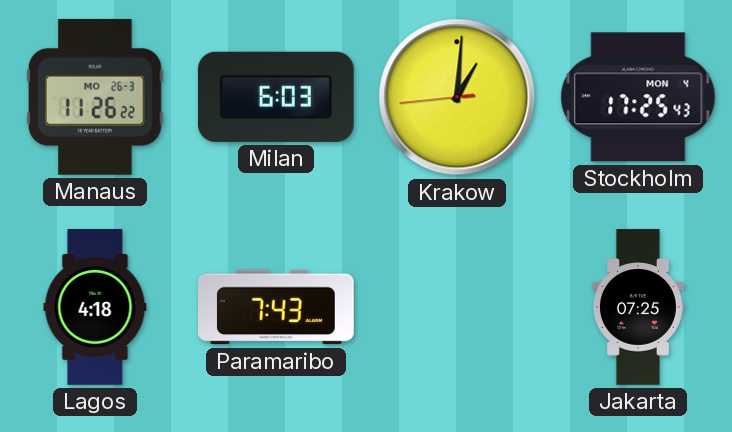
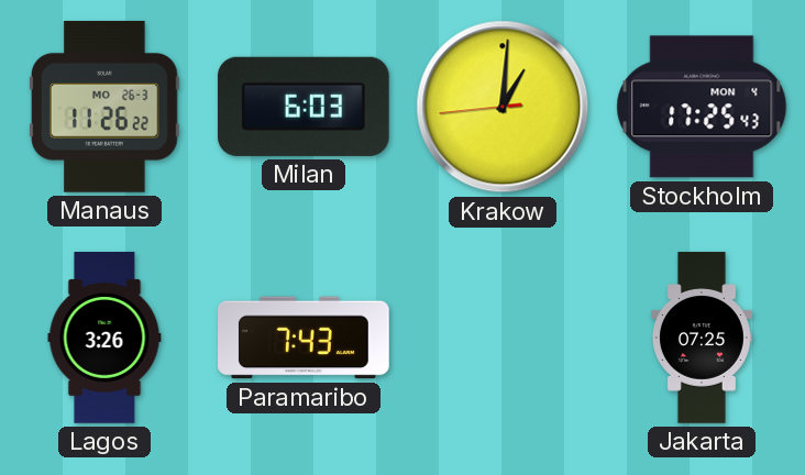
Lagos: 4:18 -> 3:26 (104, 338)
